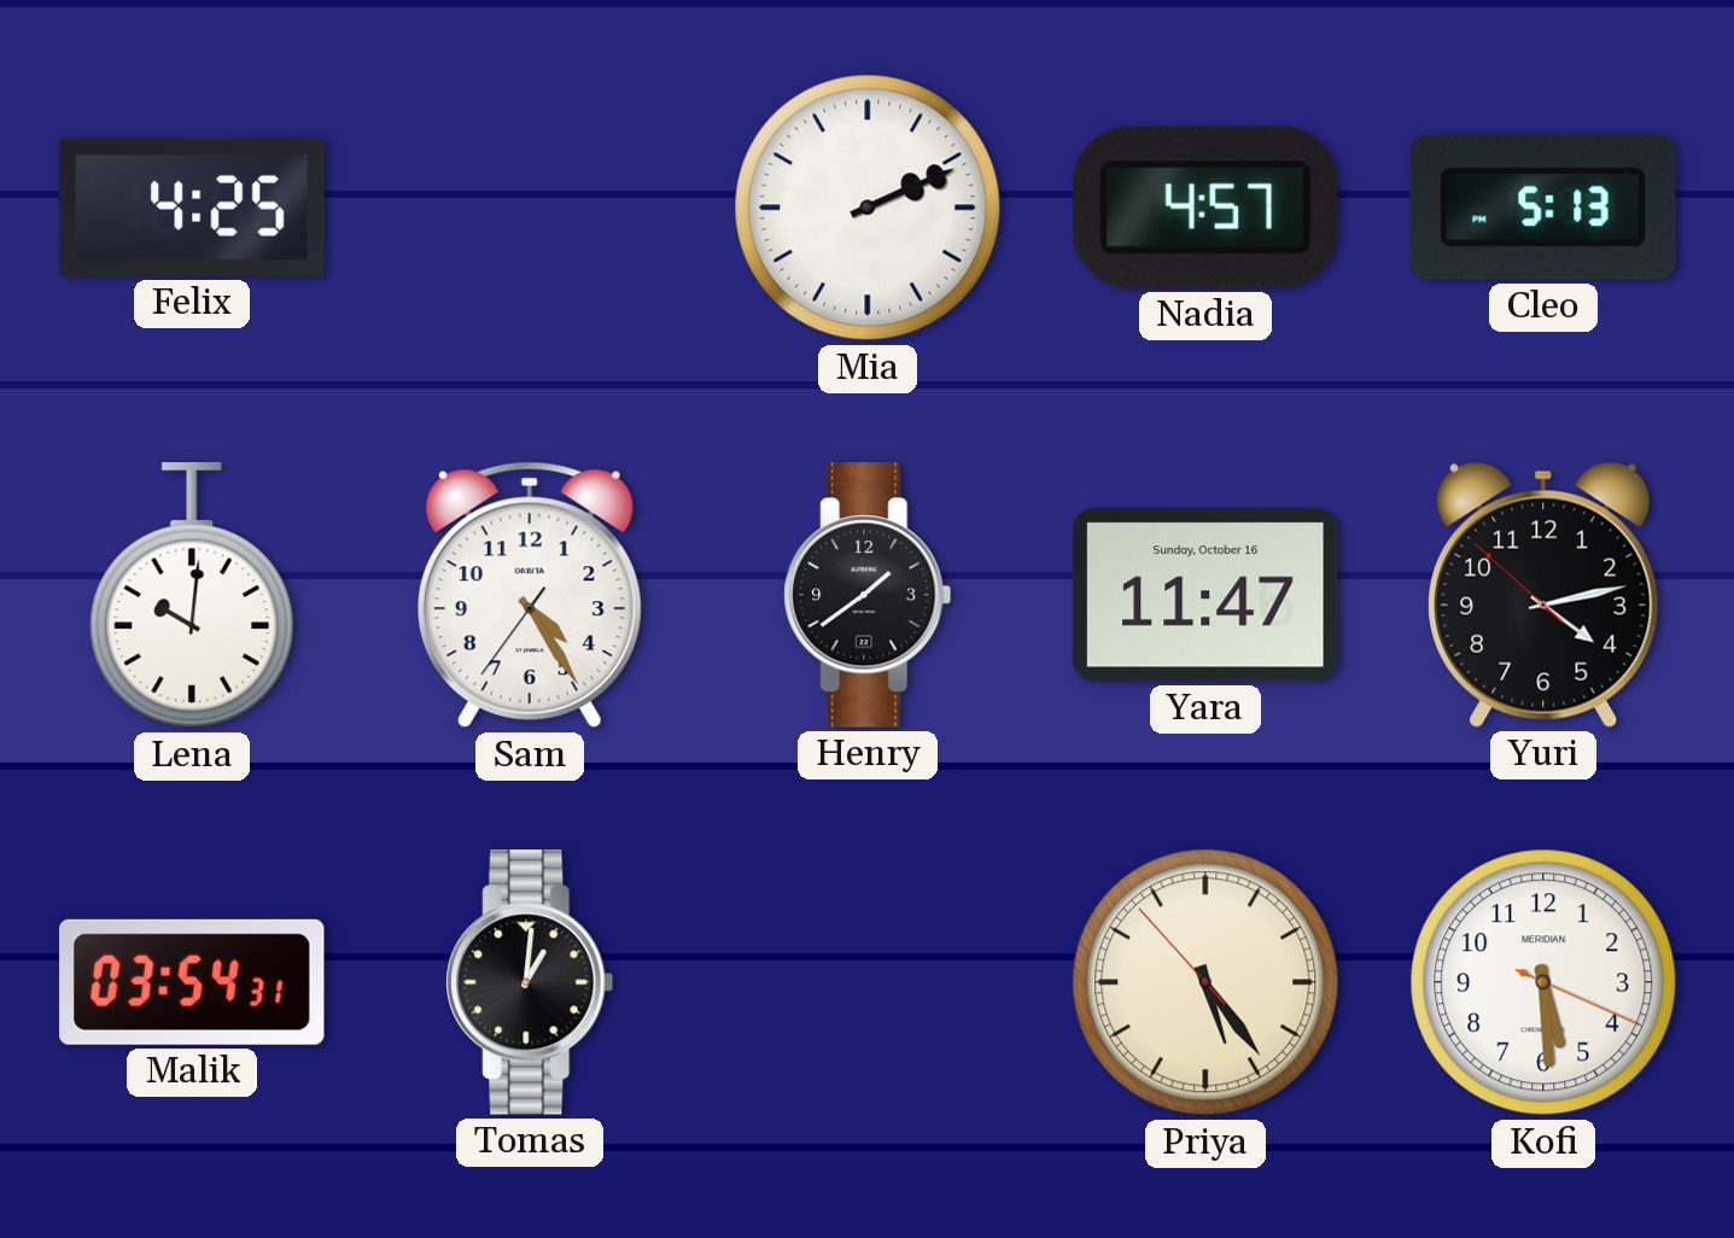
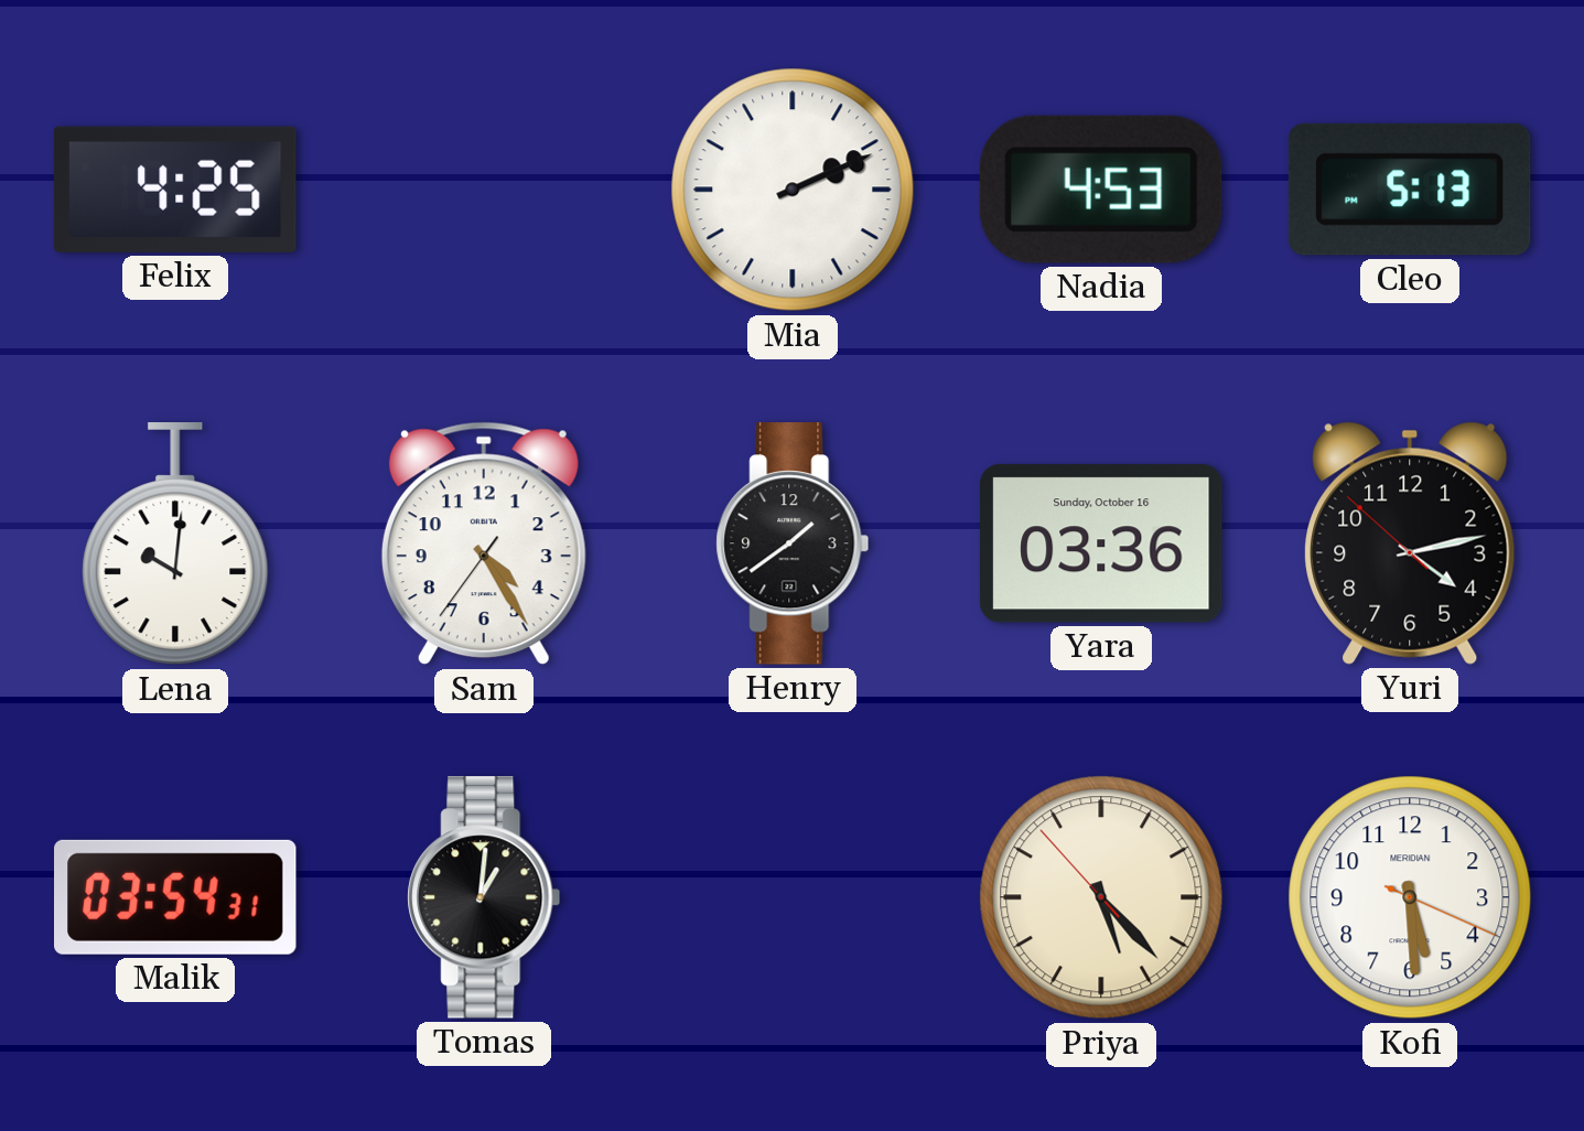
Nadia: 4:57 -> 4:53 (1101, 190)
Yara: 11:47 -> 03:36 (1102, 543)
Priya: 5:23 -> 5:22 (1101, 897)
